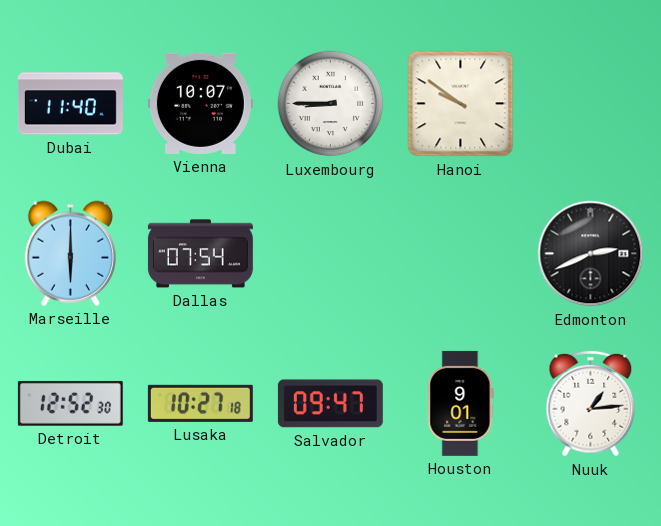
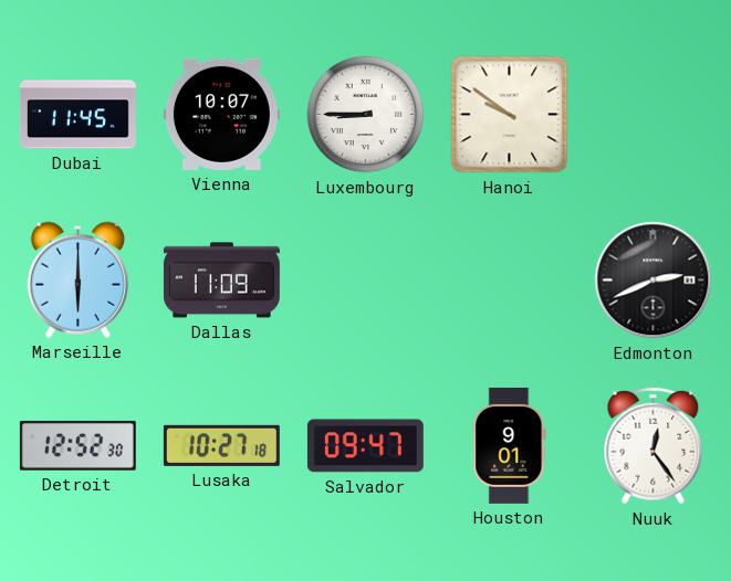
Dubai: 11:40 -> 11:45 (77, 115)
Dallas: 07:54 -> 11:09 (221, 281)
Nuuk: 1:14 -> 12:24 (654, 446)
